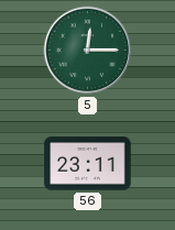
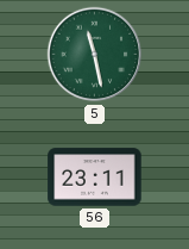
5: 12:15 -> 11:28 (95, 55)
